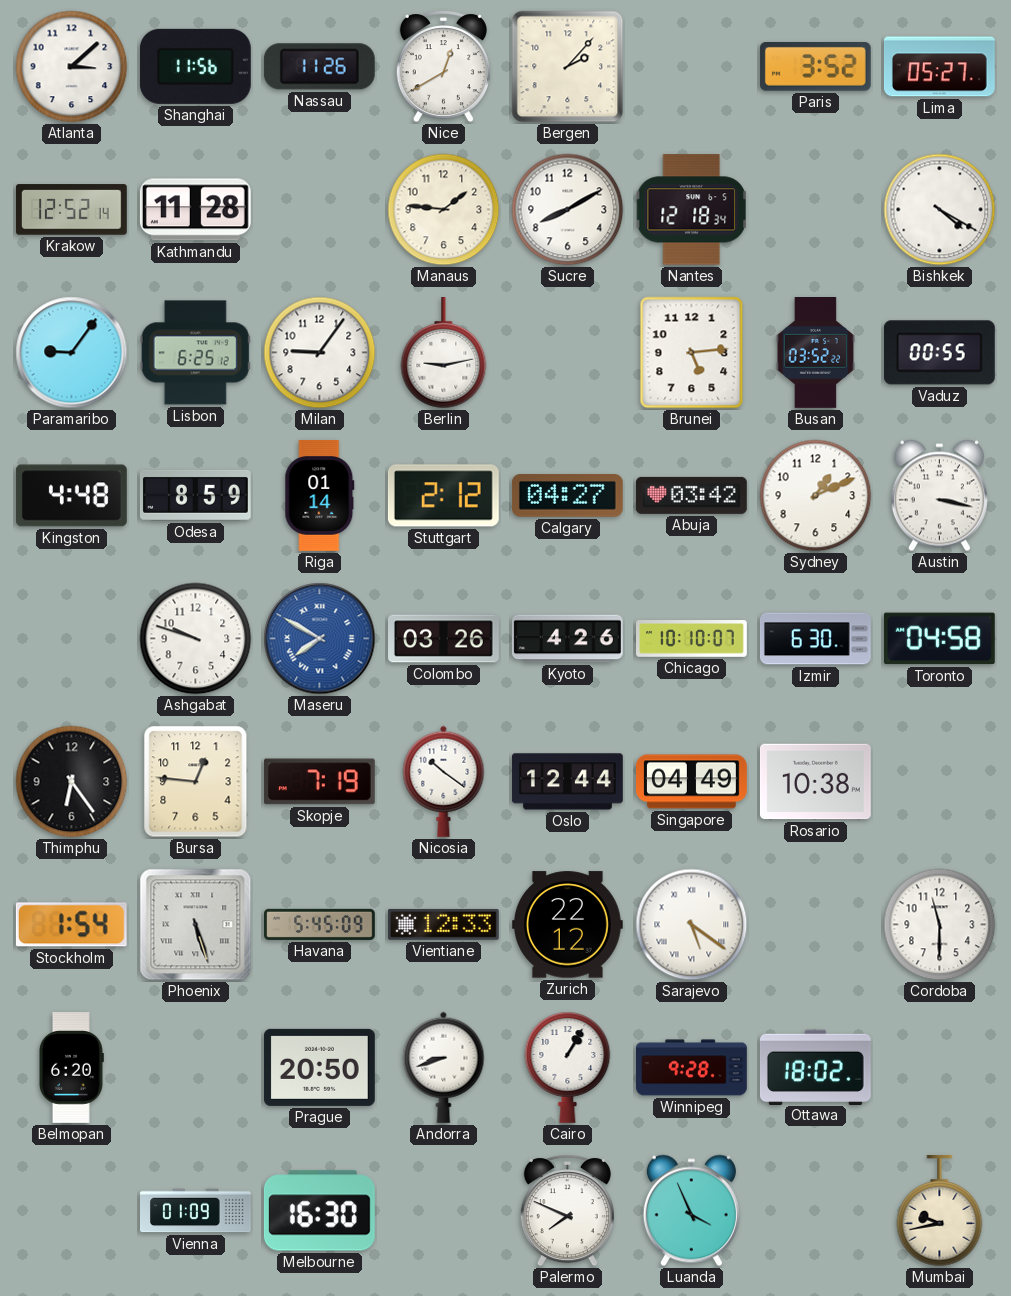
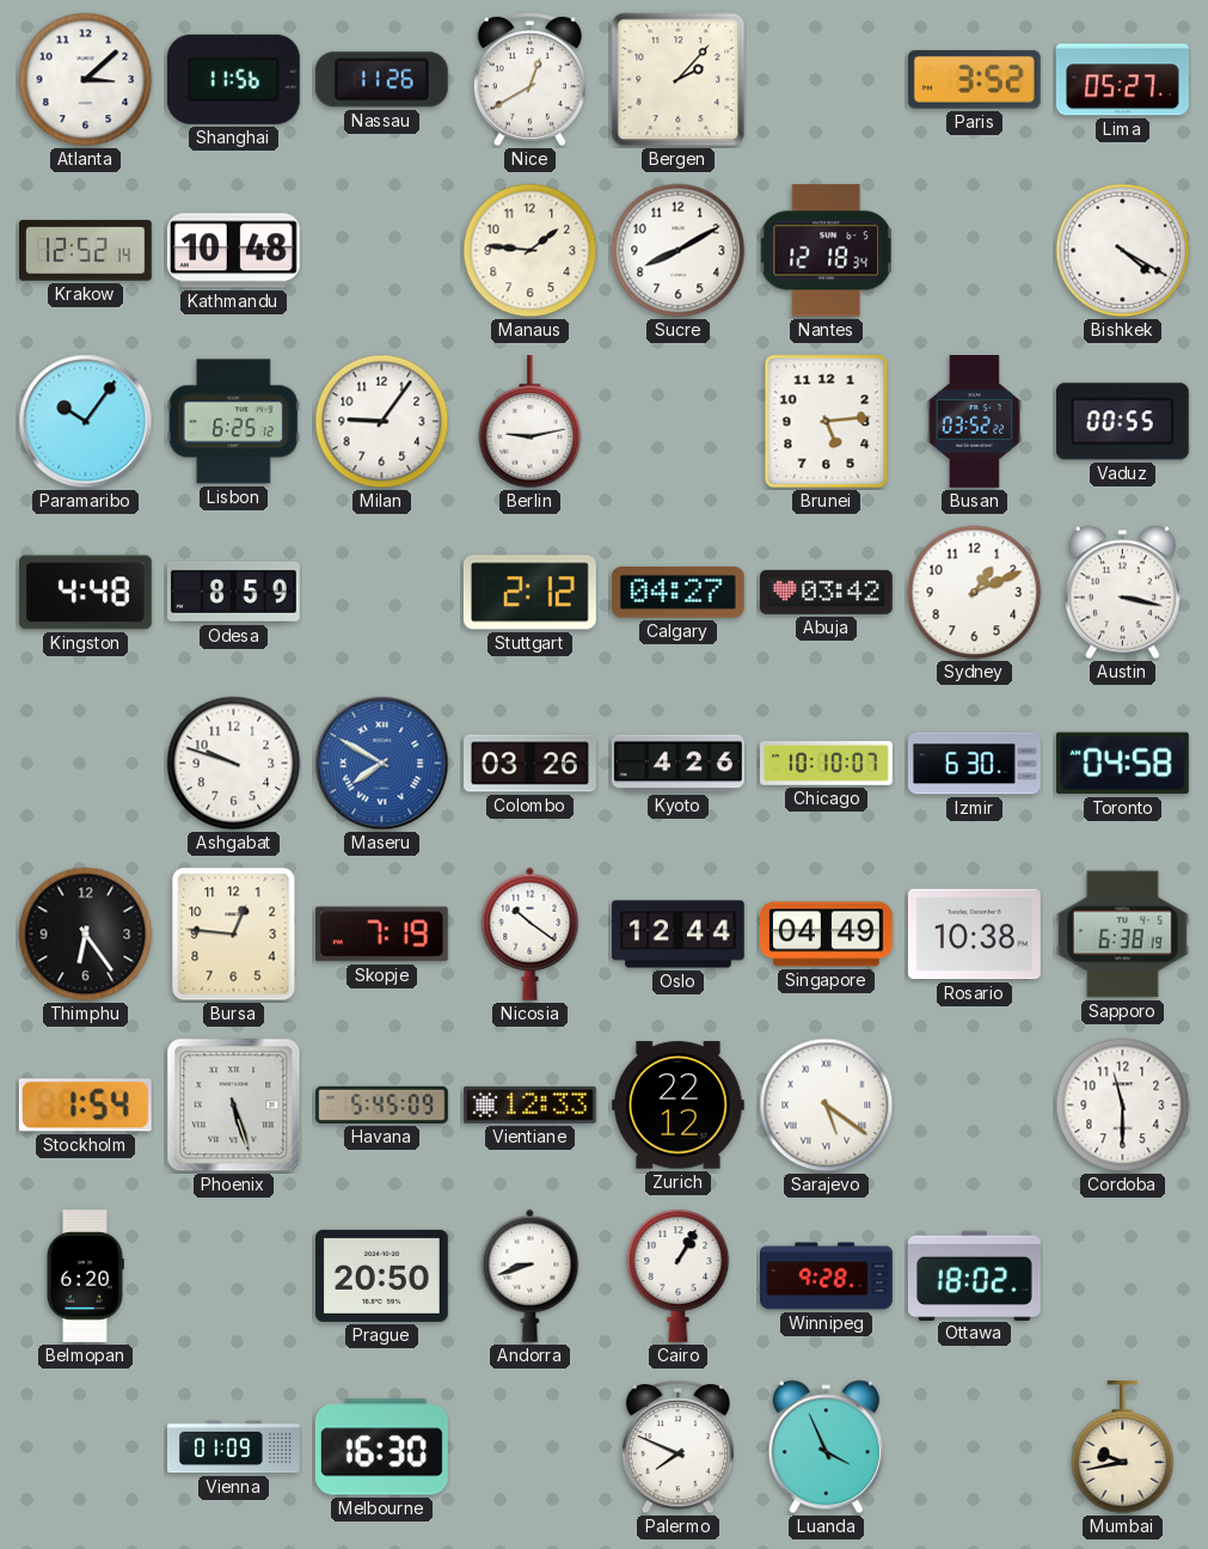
Kathmandu: 11:28 -> 10:48 (233, 251)
Paramaribo: 9:06 -> 10:06 (86, 422)
Riga: 01:14 -> none (320, 496)
Sapporo: none -> 6:38 (1123, 935)
